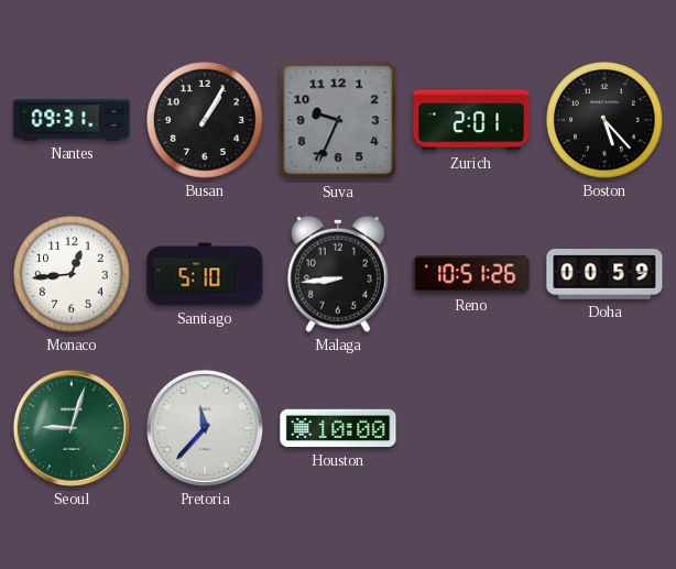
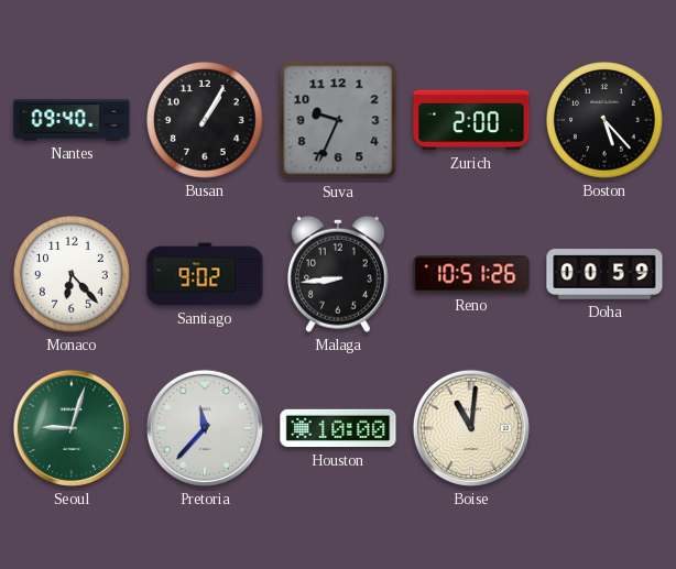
Nantes: 09:31 -> 09:40 (72, 120)
Zurich: 2:01 -> 2:00 (471, 120)
Monaco: 12:44 -> 6:23 (72, 274)
Santiago: 5:10 -> 9:02 (205, 274)
Boise: none -> 11:01 (471, 428)
